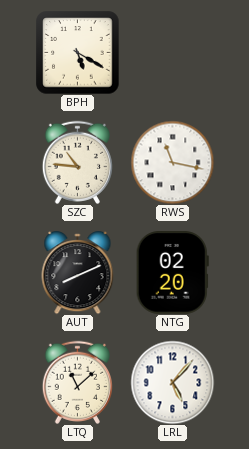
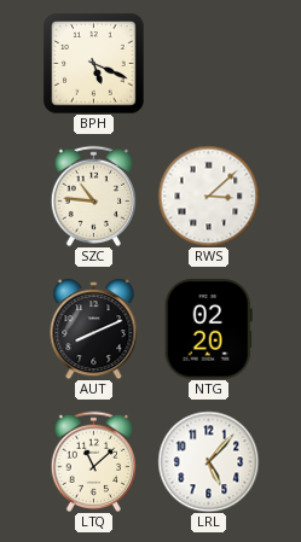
BPH: 5:20 -> 5:19 (93, 63)
RWS: 11:17 -> 3:08 (208, 196)
